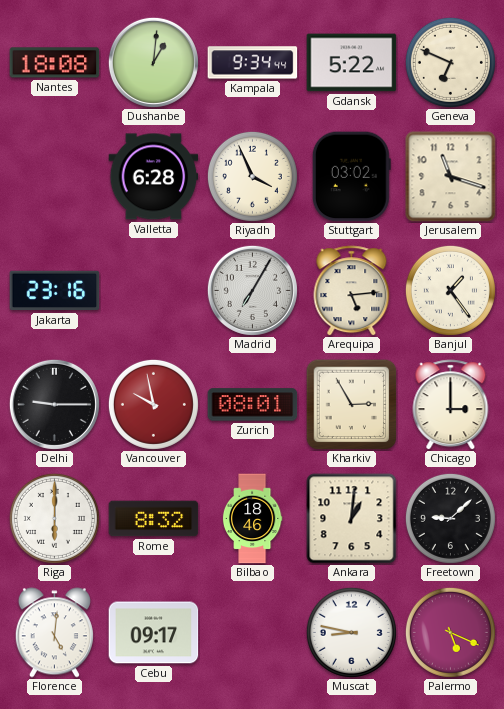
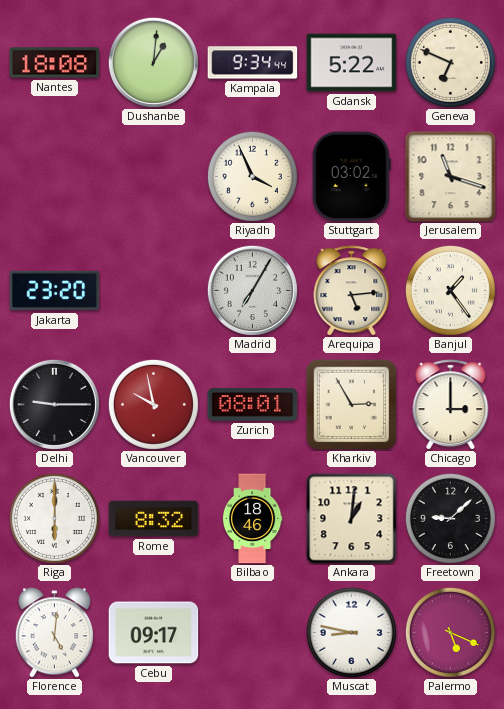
Valletta: 6:28 -> none (154, 177)
Jakarta: 23:16 -> 23:20 (55, 291)
